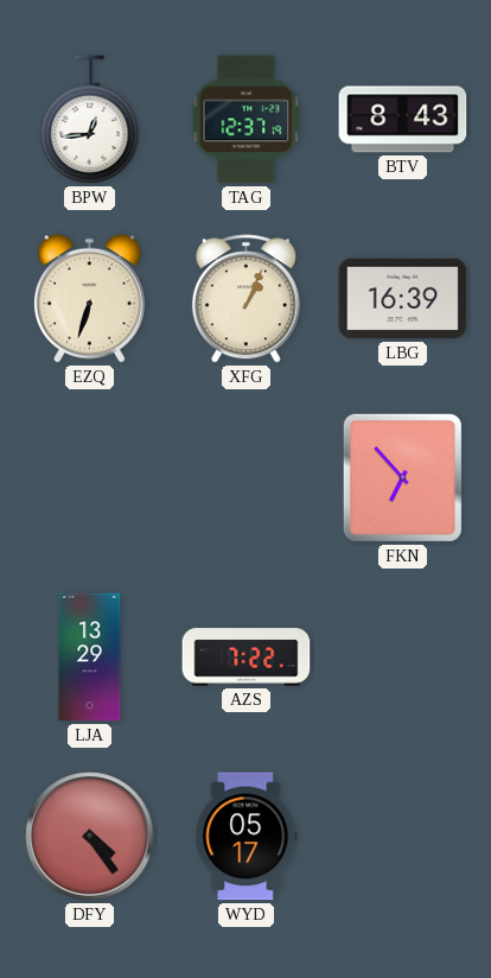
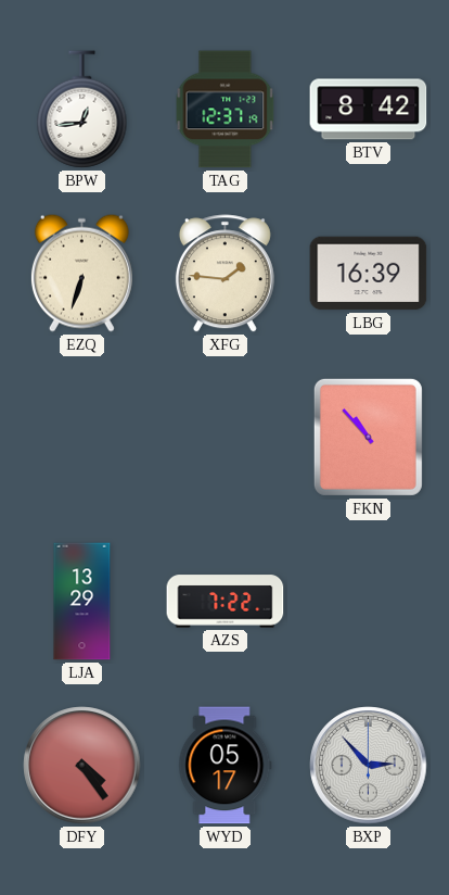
BTV: 8:43 -> 8:42 (369, 110)
XFG: 1:04 -> 1:46 (224, 274)
FKN: 6:53 -> 10:53 (368, 437)
BXP: none -> 2:53 (369, 766)
